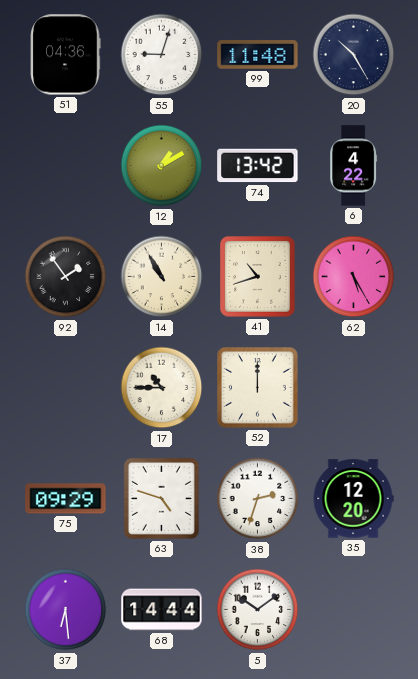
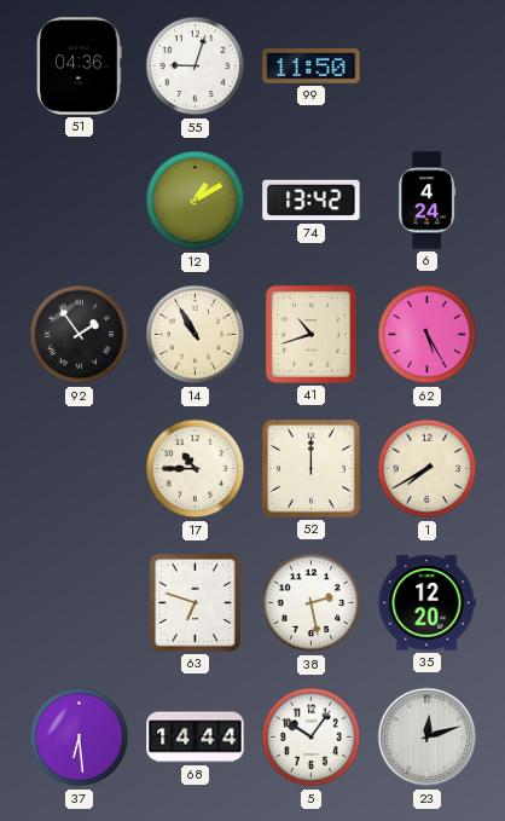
99: 11:48 -> 11:50 (312, 67)
20: 10:25 -> none (354, 55)
6: 4:22 -> 4:24 (428, 201)
1: none -> 7:40 (428, 469)
75: 09:29 -> none (66, 499)
63: 4:48 -> 6:48 (195, 602)
38: 2:33 -> 2:28 (312, 603)
5: 10:09 -> 10:06 (312, 738)
23: none -> 12:12 (428, 738)
